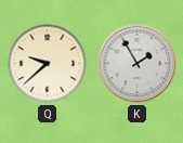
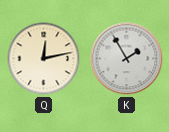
Q: 9:38 -> 12:13 (44, 59)
